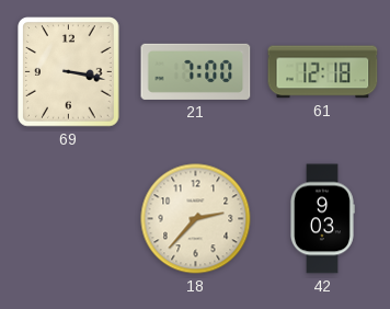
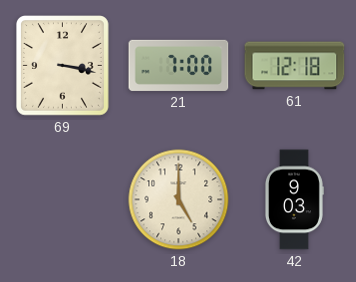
18: 2:37 -> 5:00 (179, 200)
